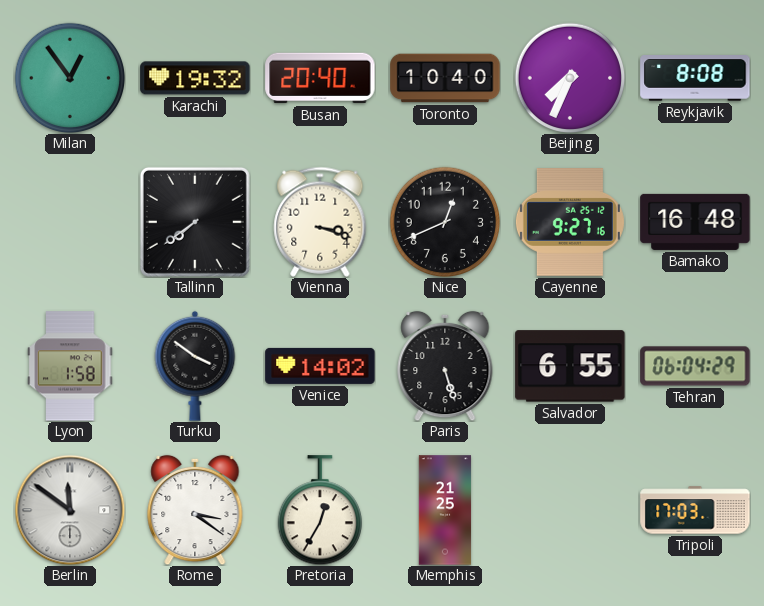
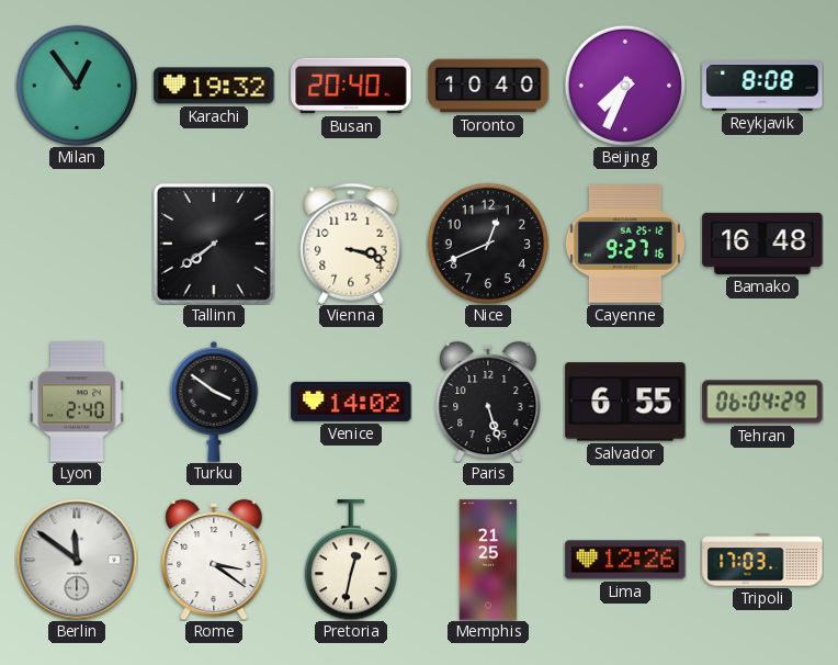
Lyon: 1:58 -> 2:40 (77, 402)
Pretoria: 12:35 -> 12:32 (350, 560)
Lima: none -> 12:26 (625, 560)
